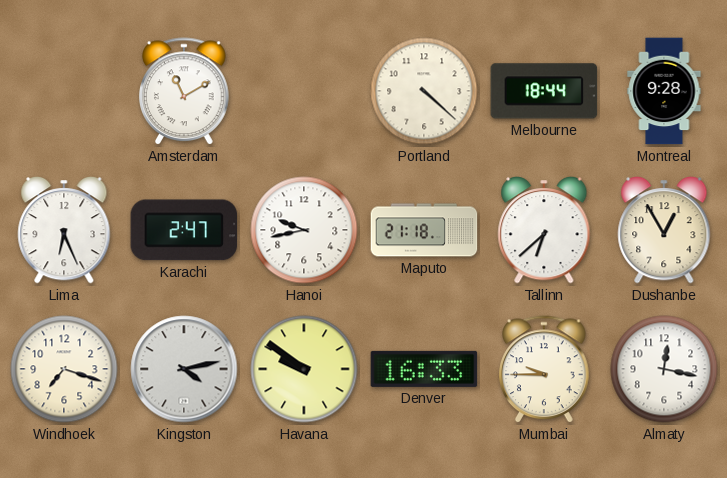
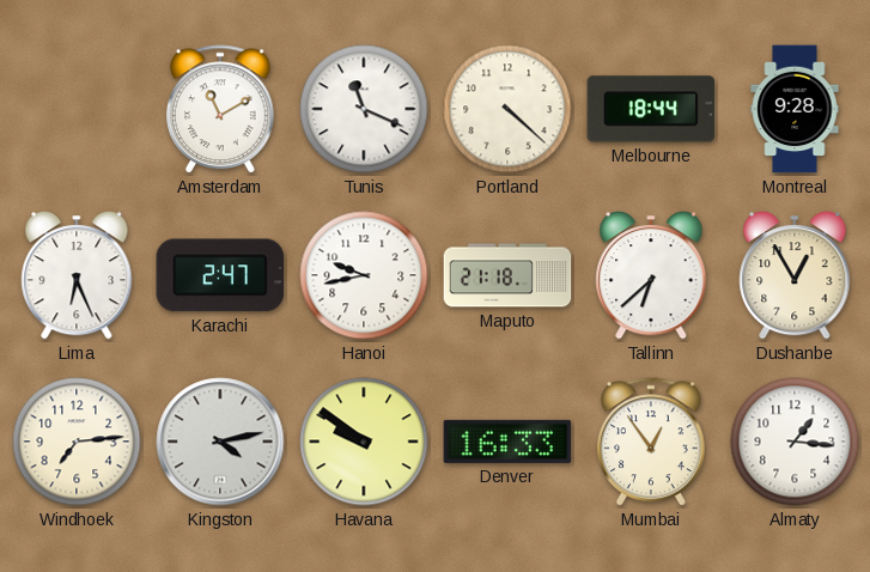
Tunis: none -> 11:19 (364, 109)
Windhoek: 7:18 -> 7:14 (77, 442)
Mumbai: 9:45 -> 12:54 (652, 443)
Almaty: 12:17 -> 1:16 (795, 442)
